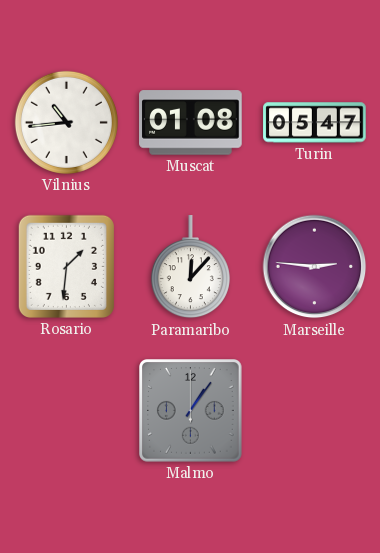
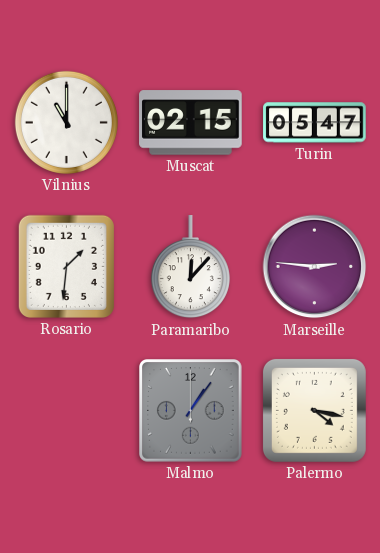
Vilnius: 10:44 -> 11:00 (66, 122)
Muscat: 01:08 -> 02:15 (191, 123)
Palermo: none -> 4:17 (314, 410)
